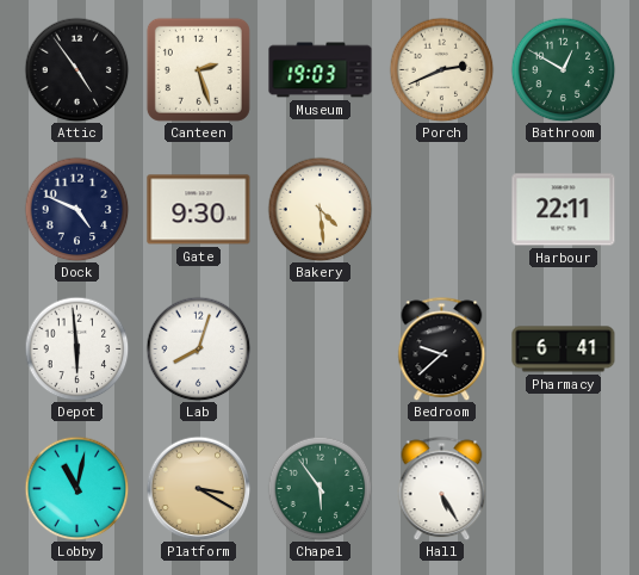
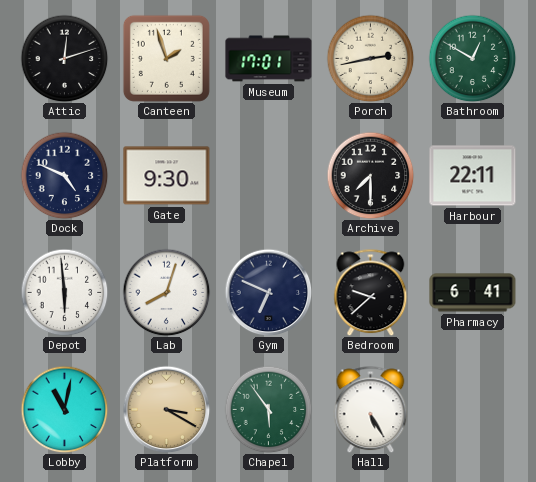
Attic: 4:54 -> 12:12 (64, 58)
Canteen: 2:27 -> 1:57 (166, 58)
Museum: 19:03 -> 17:01 (269, 59)
Porch: 2:41 -> 2:43 (370, 58)
Bakery: 4:29 -> none (319, 209)
Archive: none -> 7:30 (370, 175)
Gym: none -> 6:49 (268, 292)
